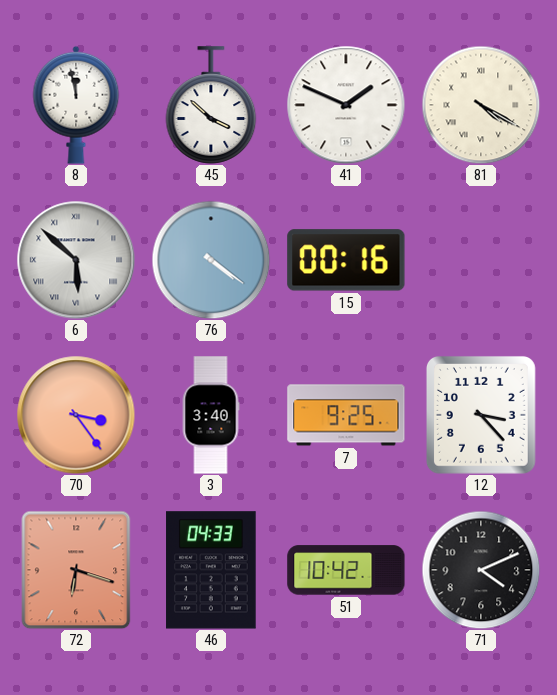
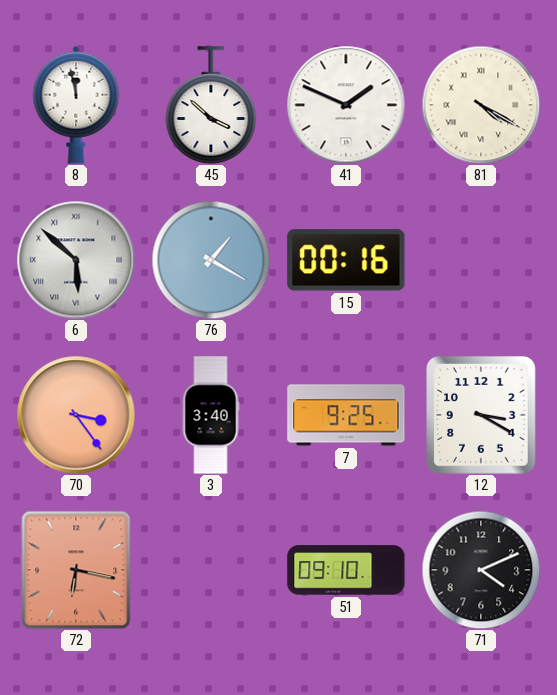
76: 4:21 -> 1:20 (211, 260)
12: 3:23 -> 3:20 (481, 415)
72: 6:18 -> 6:17 (76, 570)
46: 04:33 -> none (211, 570)
51: 10:42 -> 09:10 (346, 570)
